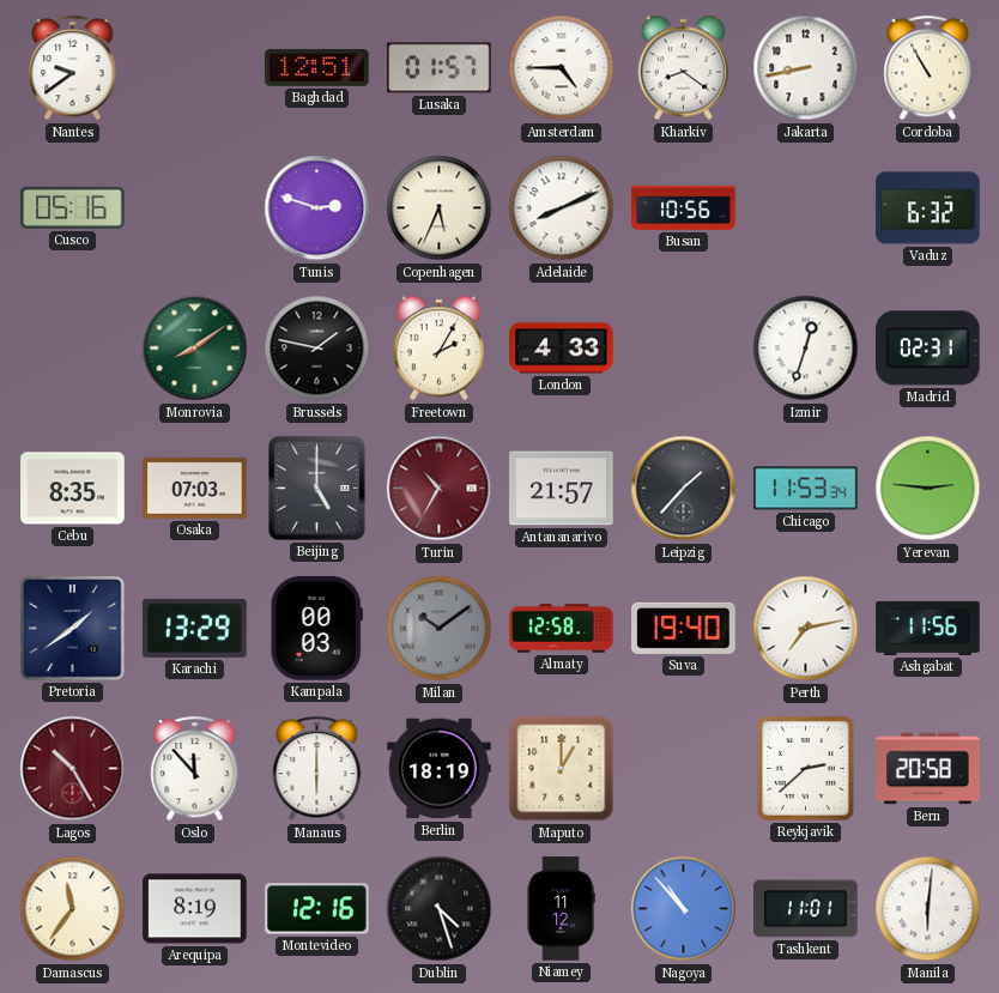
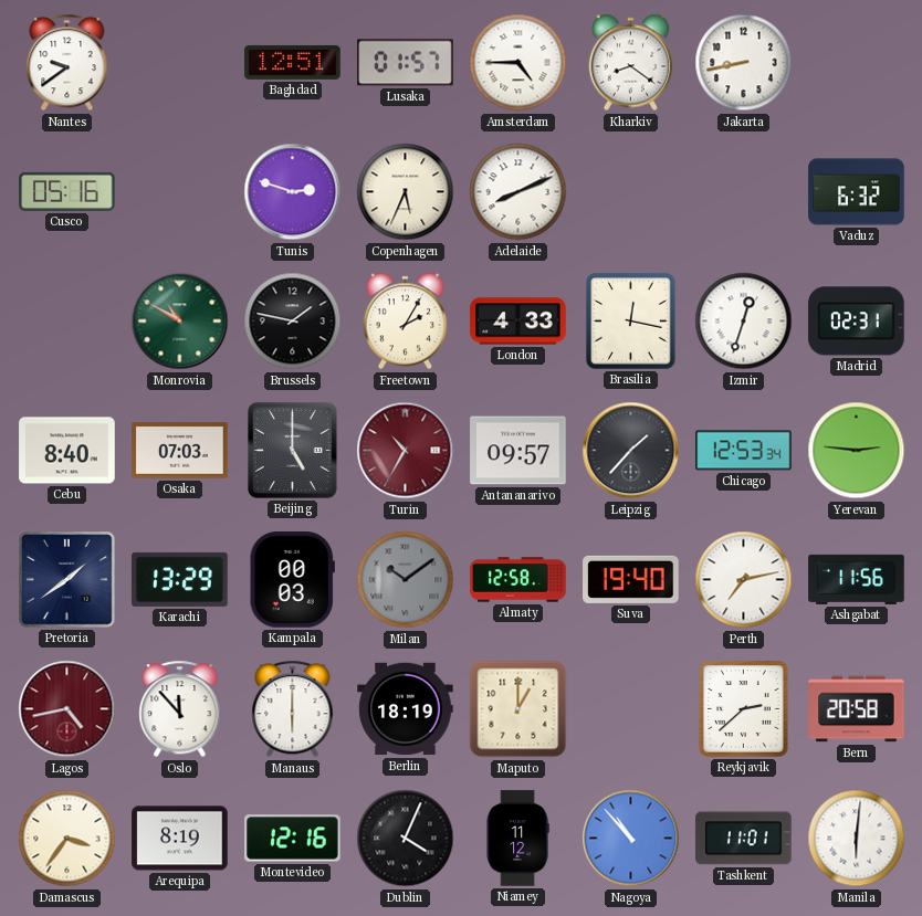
Cordoba: 10:55 -> none (928, 68)
Busan: 10:56 -> none (684, 207)
Monrovia: 8:09 -> 10:50 (180, 322)
Brasilia: none -> 12:17 (631, 322)
Cebu: 8:35 -> 8:40 (67, 451)
Antananarivo: 21:57 -> 09:57 (518, 451)
Chicago: 11:53 -> 12:53 (744, 451)
Lagos: 10:25 -> 4:43 (67, 709)
Damascus: 11:36 -> 3:36 (67, 839)
Dublin: 4:27 -> 4:04 (406, 839)
